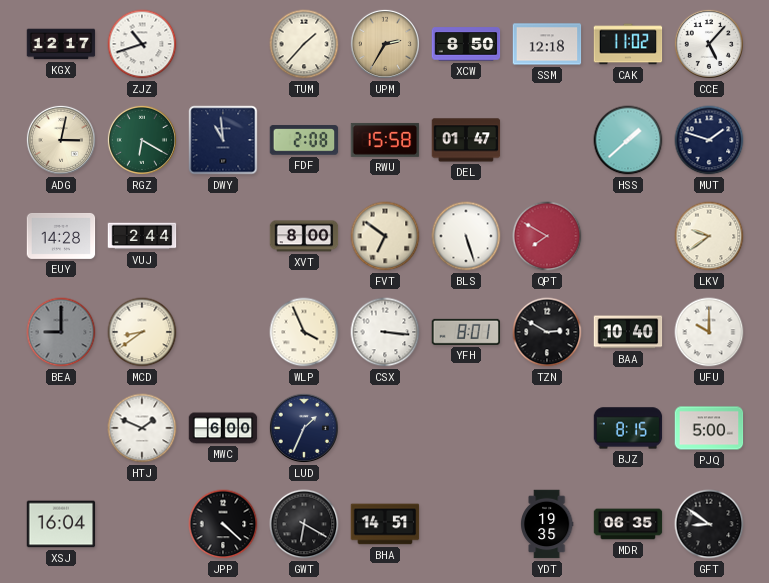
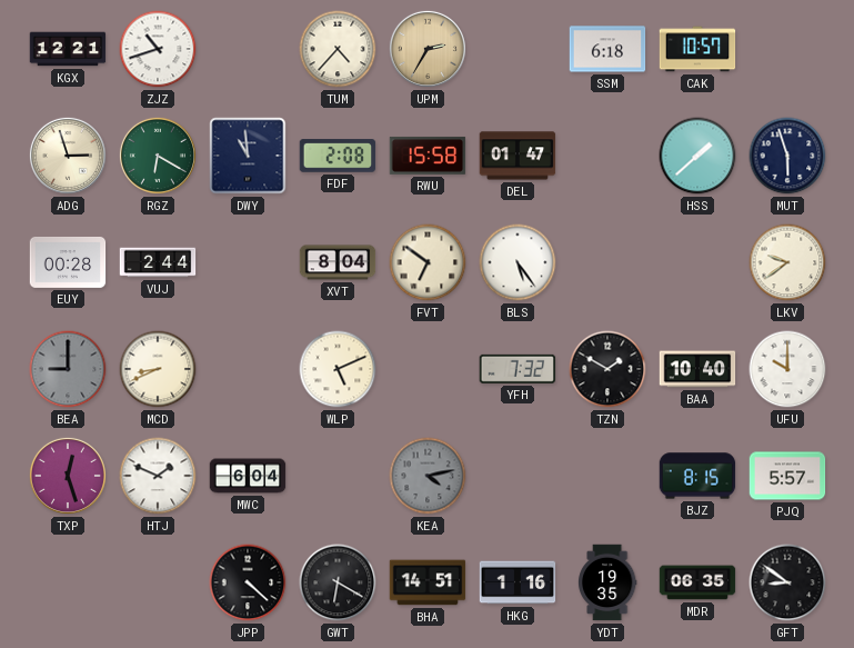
KGX: 12:17 -> 12:21 (68, 49)
TUM: 1:37 -> 4:37 (338, 49)
XCW: 8:50 -> none (466, 44)
SSM: 12:18 -> 6:18 (607, 49)
CAK: 11:02 -> 10:57 (697, 49)
CCE: 5:07 -> none (709, 44)
ADG: 3:02 -> 2:57 (68, 156)
MUT: 1:48 -> 5:57 (787, 156)
EUY: 14:28 -> 00:28 (68, 262)
XVT: 8:00 -> 8:04 (338, 262)
BLS: 5:27 -> 5:24 (518, 262)
QPT: 7:50 -> none (547, 236)
MCD: 8:39 -> 8:41 (158, 369)
WLP: 3:56 -> 5:11 (338, 369)
CSX: 3:16 -> none (385, 332)
YFH: 8:01 -> 7:32 (518, 369)
TZN: 2:50 -> 1:50 (607, 369)
TXP: none -> 12:27 (68, 476)
MWC: 6:00 -> 6:04 (248, 476)
LUD: 1:34 -> none (304, 428)
KEA: none -> 4:13 (428, 476)
PJQ: 5:00 -> 5:57 (787, 476)
XSJ: 16:04 -> none (61, 524)
HKG: none -> 1:16 (518, 582)
